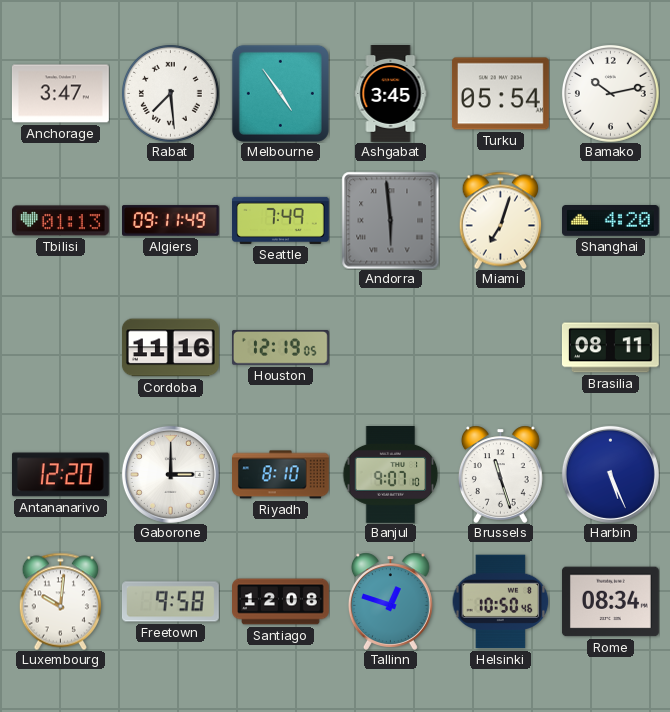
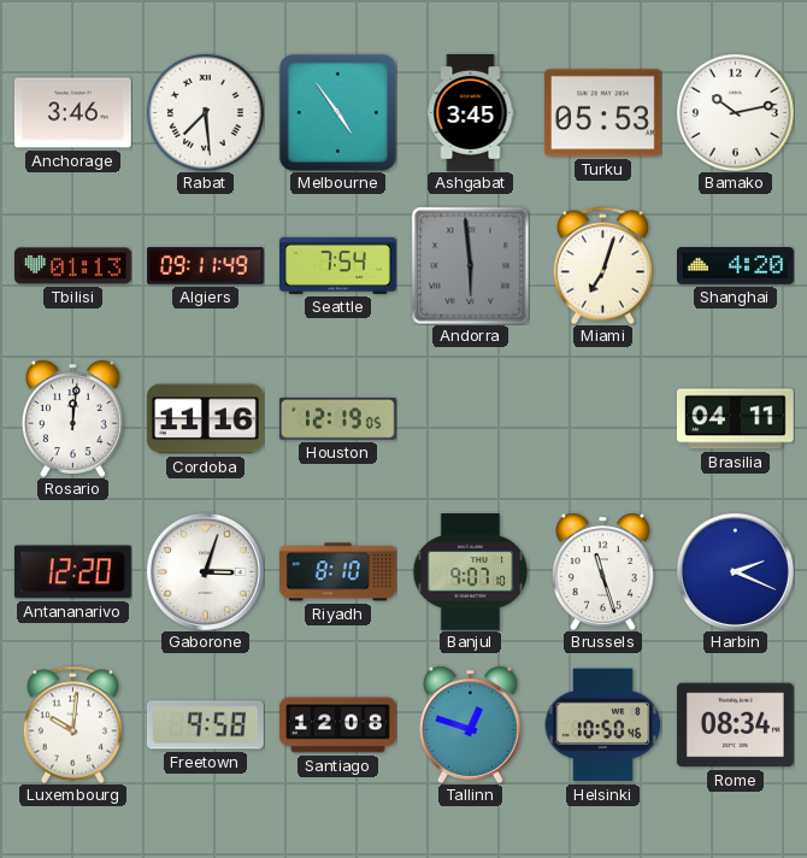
Anchorage: 3:47 -> 3:46 (73, 113)
Turku: 05:54 -> 05:53 (602, 113)
Seattle: 7:49 -> 7:54 (338, 265)
Rosario: none -> 12:01 (72, 418)
Brasilia: 08:11 -> 04:11 (735, 419)
Gaborone: 3:00 -> 3:03 (205, 571)
Harbin: 5:26 -> 2:19 (735, 571)
